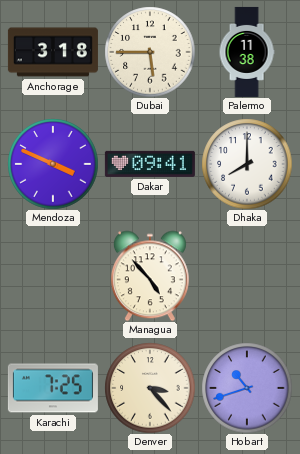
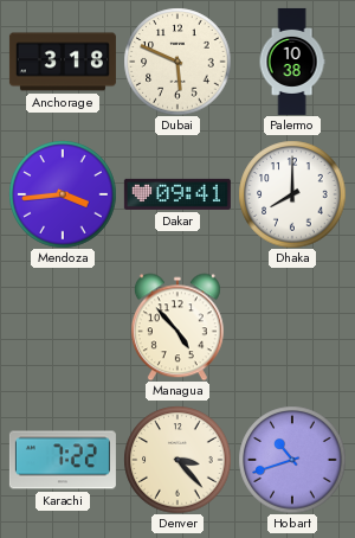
Dubai: 5:45 -> 5:49 (177, 62)
Palermo: 11:38 -> 10:38 (292, 62)
Mendoza: 3:49 -> 3:44 (63, 194)
Karachi: 7:25 -> 7:22 (63, 460)
